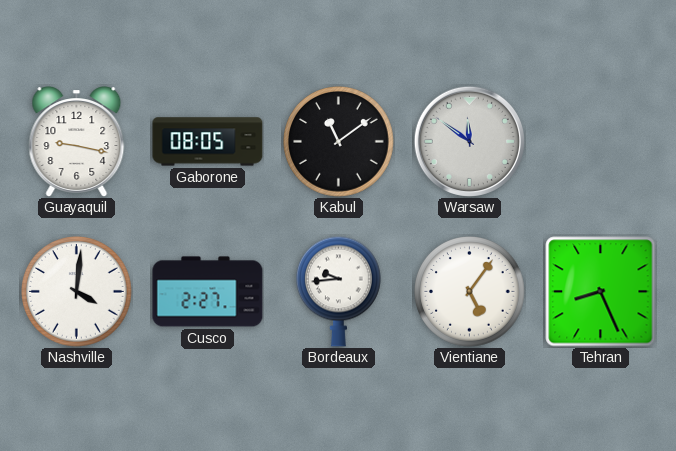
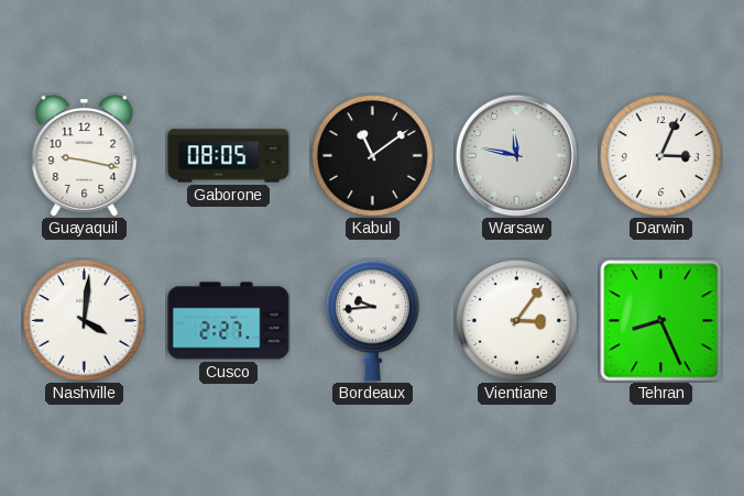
Warsaw: 11:51 -> 11:47 (516, 155)
Darwin: none -> 3:04 (661, 156)
Vientiane: 5:06 -> 3:06 (517, 321)
